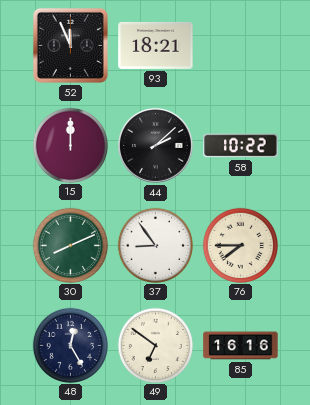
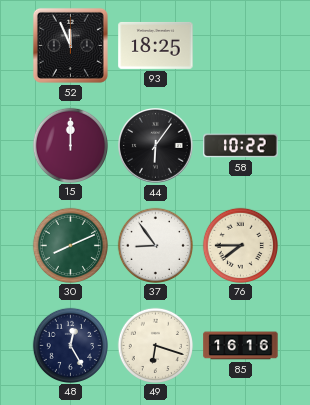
93: 18:21 -> 18:25 (156, 45)
44: 2:08 -> 6:06 (156, 146)
49: 6:51 -> 6:18 (155, 345)
